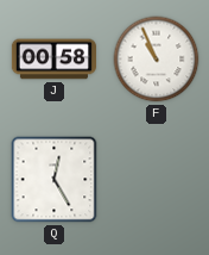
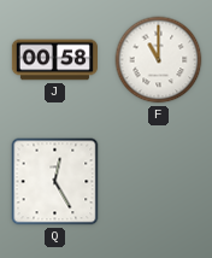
F: 10:56 -> 11:00 (159, 60)
